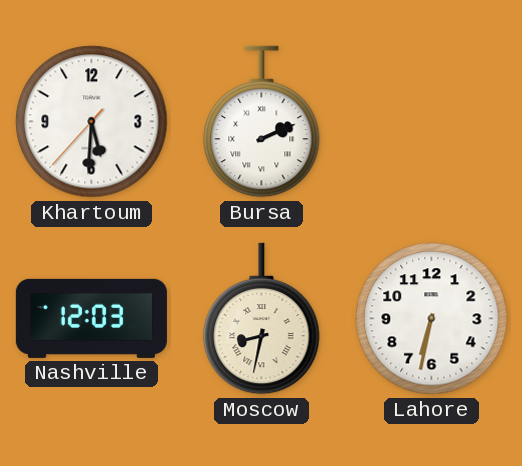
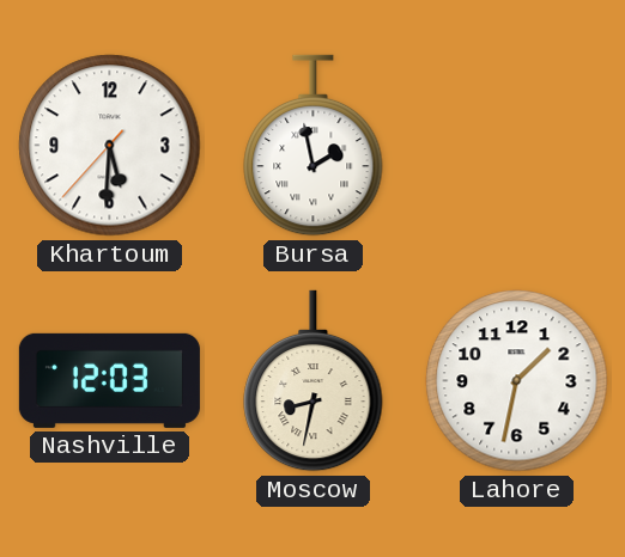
Bursa: 2:11 -> 1:58 (314, 146)
Lahore: 6:32 -> 1:32 (517, 381)
